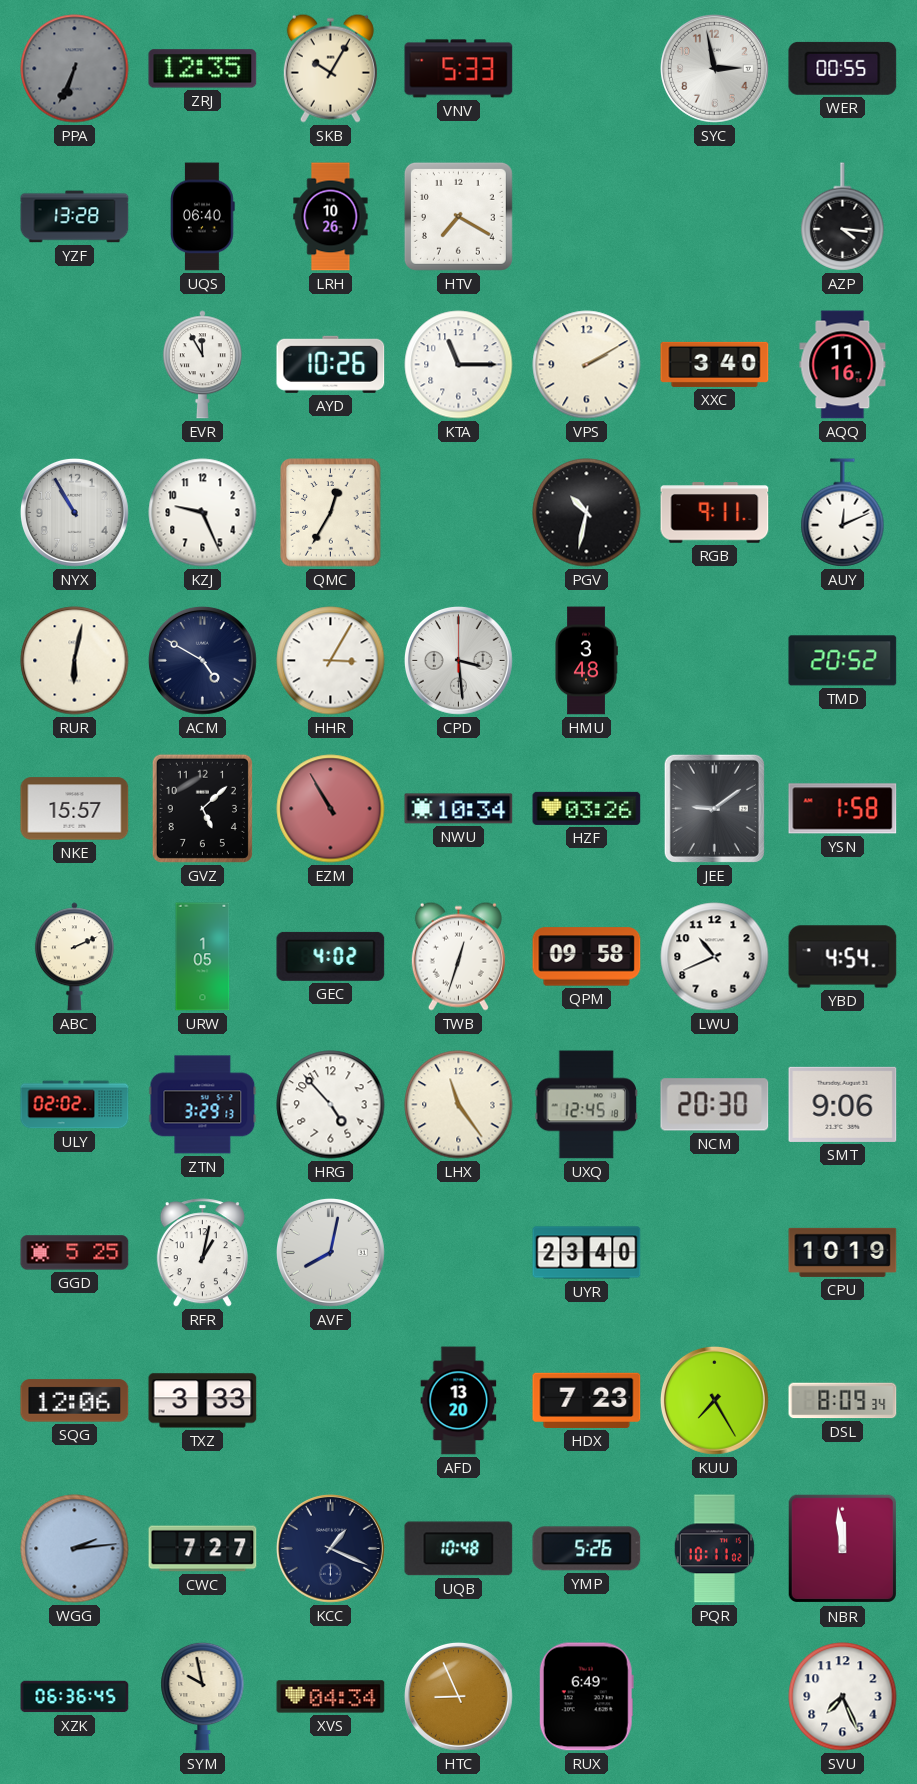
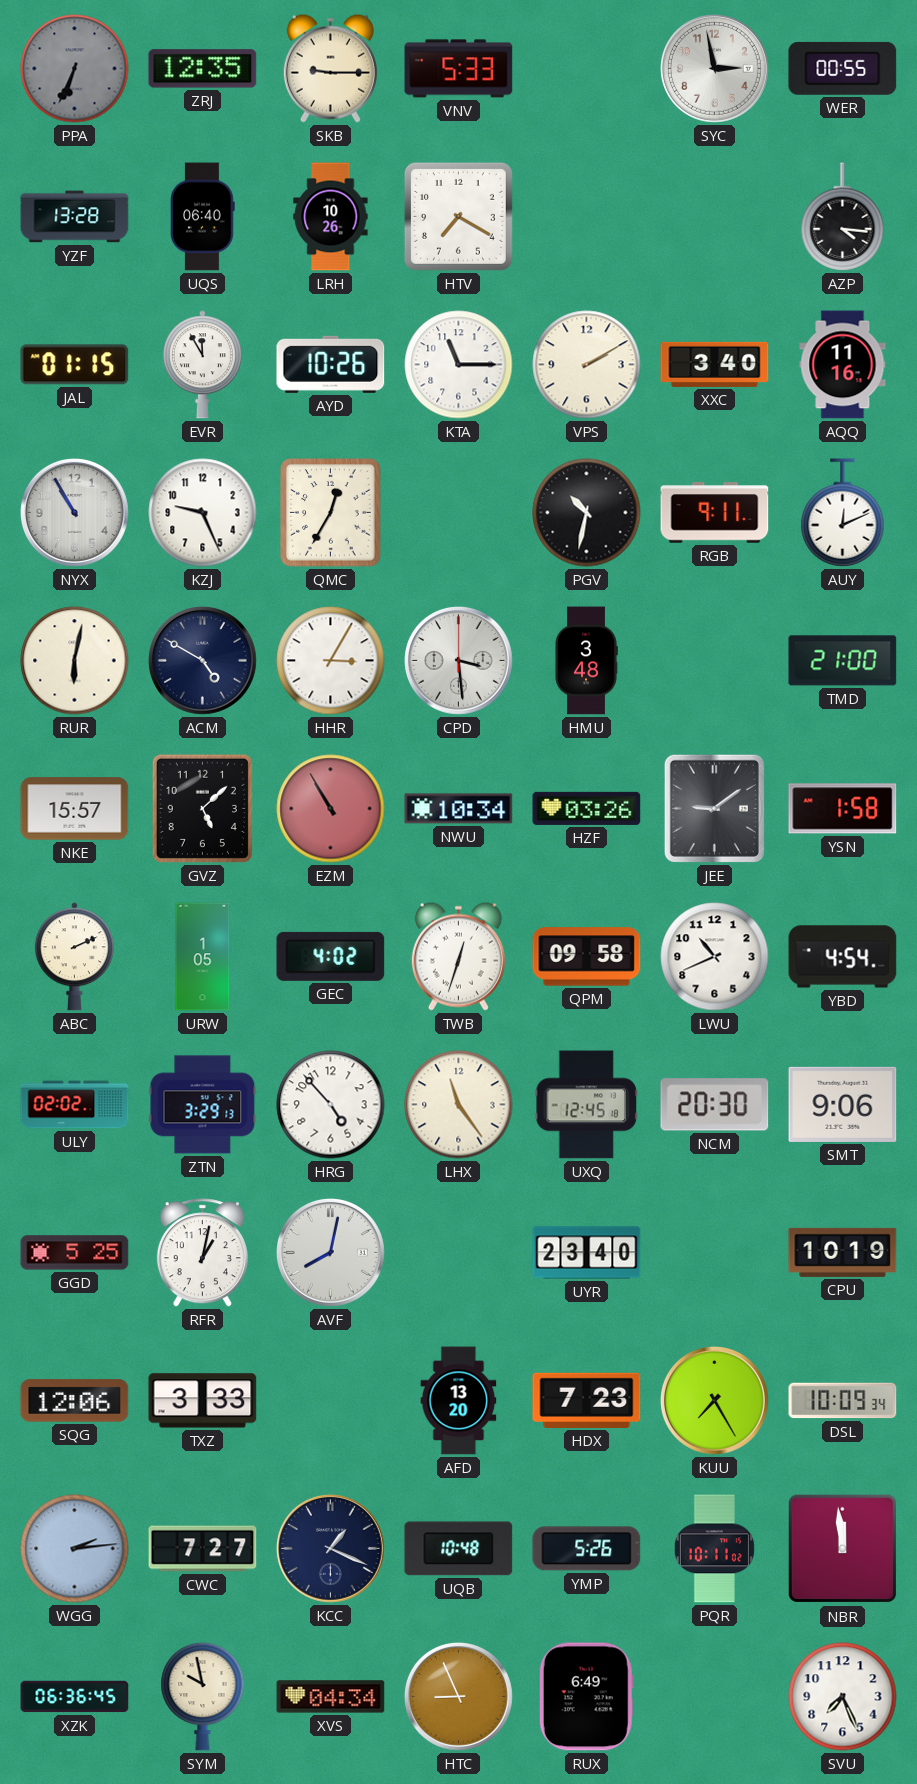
SKB: 10:05 -> 9:15 (330, 68)
JAL: none -> 01:15 (75, 365)
TMD: 20:52 -> 21:00 (843, 661)
DSL: 8:09 -> 10:09 (843, 1401)
